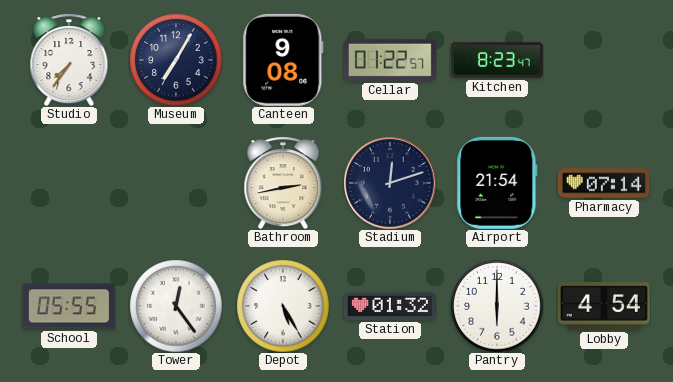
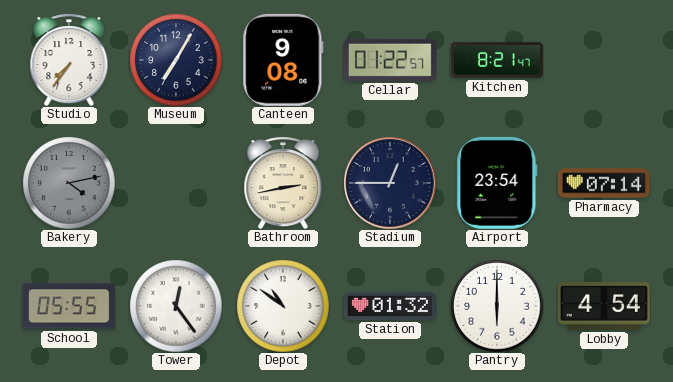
Kitchen: 8:23 -> 8:21 (497, 60)
Bakery: none -> 4:13 (69, 183)
Stadium: 12:12 -> 12:45 (390, 183)
Airport: 21:54 -> 23:54 (497, 183)
Depot: 5:25 -> 10:51 (283, 306)
